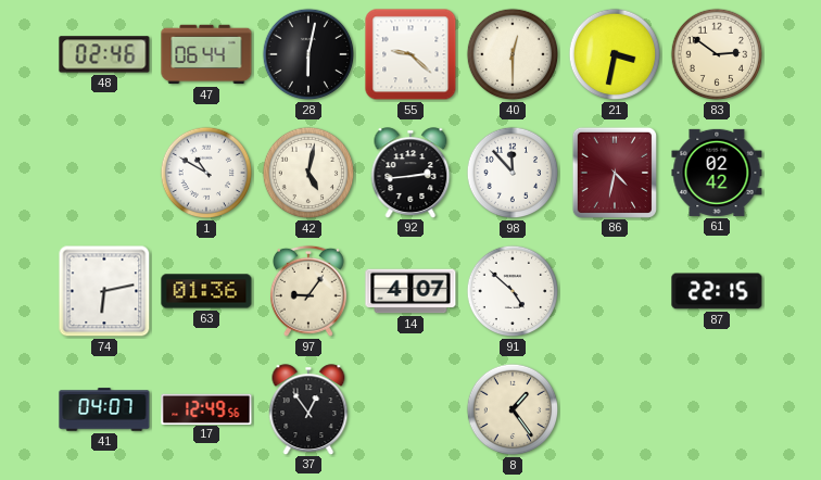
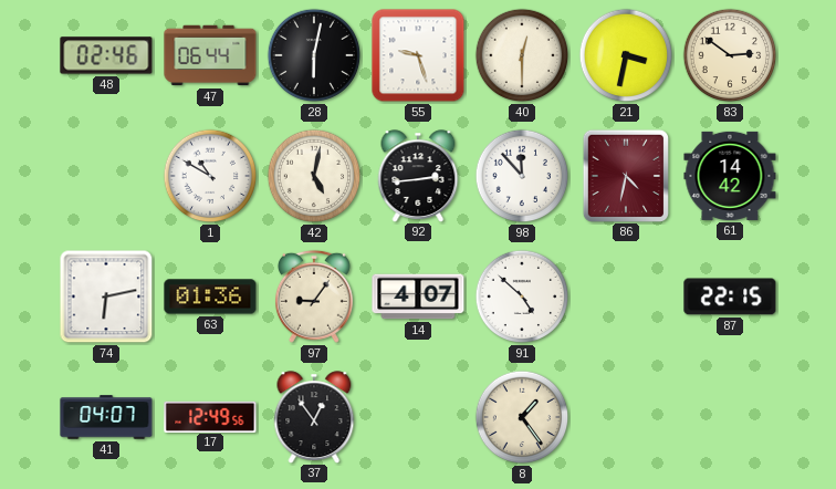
55: 9:22 -> 9:27 (418, 55)
61: 02:42 -> 14:42 (730, 176)
